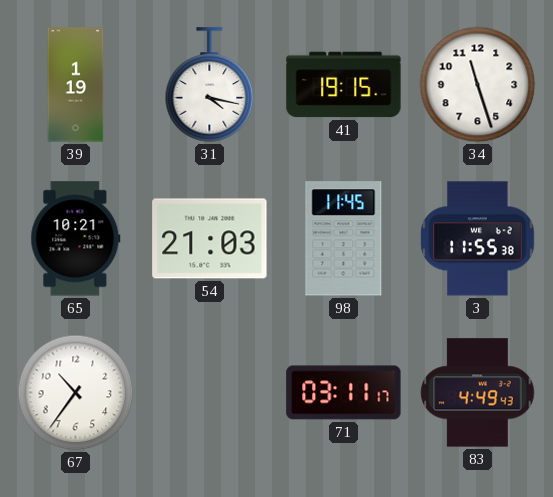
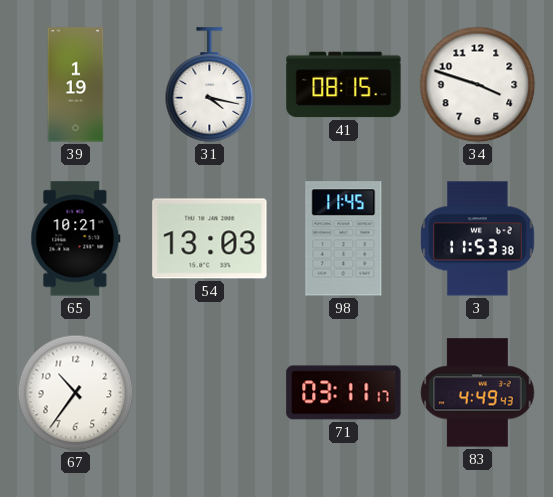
41: 19:15 -> 08:15 (344, 85)
34: 11:27 -> 3:48 (478, 85)
54: 21:03 -> 13:03 (210, 239)
3: 11:55 -> 11:53 (478, 239)
